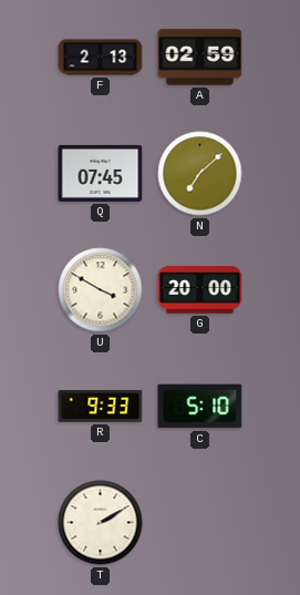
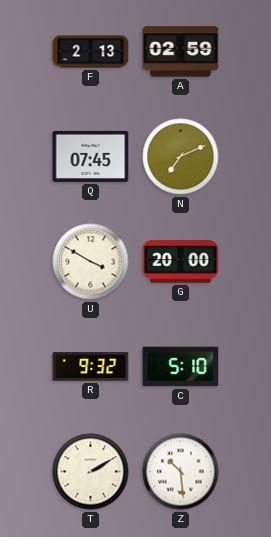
N: 7:08 -> 7:11 (181, 157)
R: 9:33 -> 9:32 (91, 367)
Z: none -> 10:29 (181, 472)
